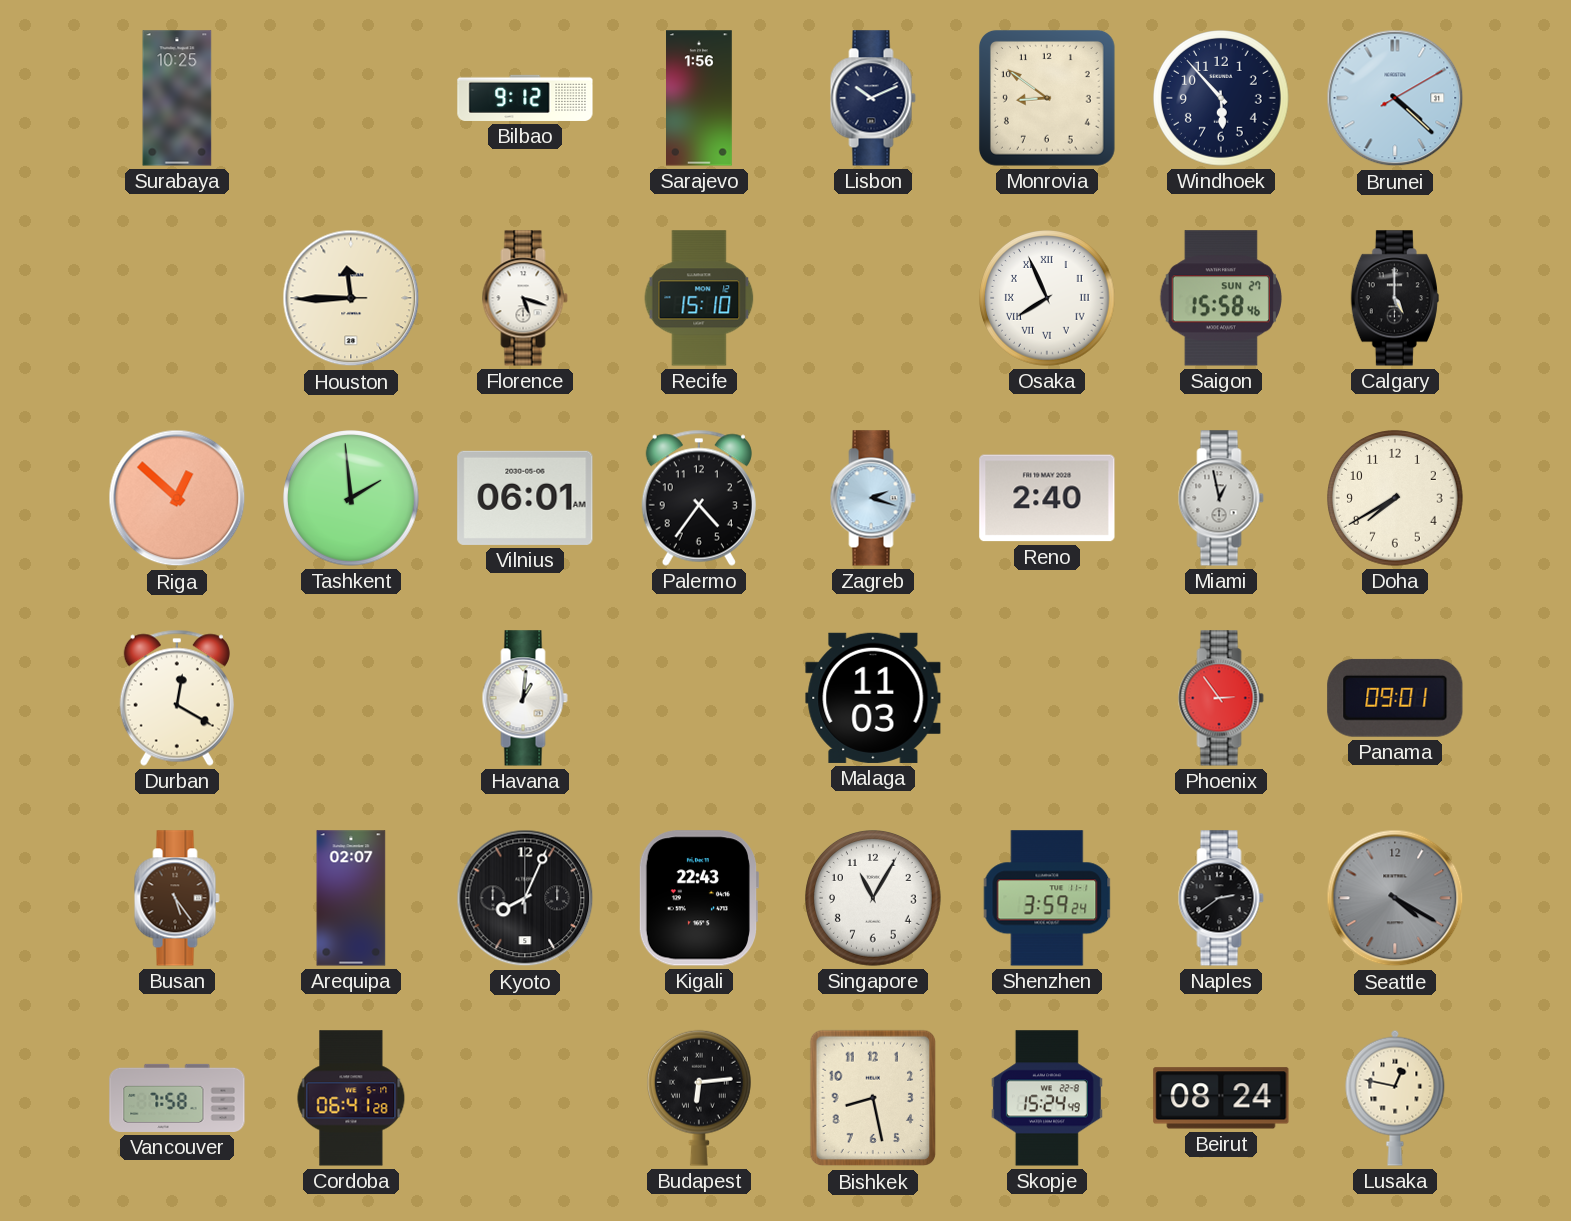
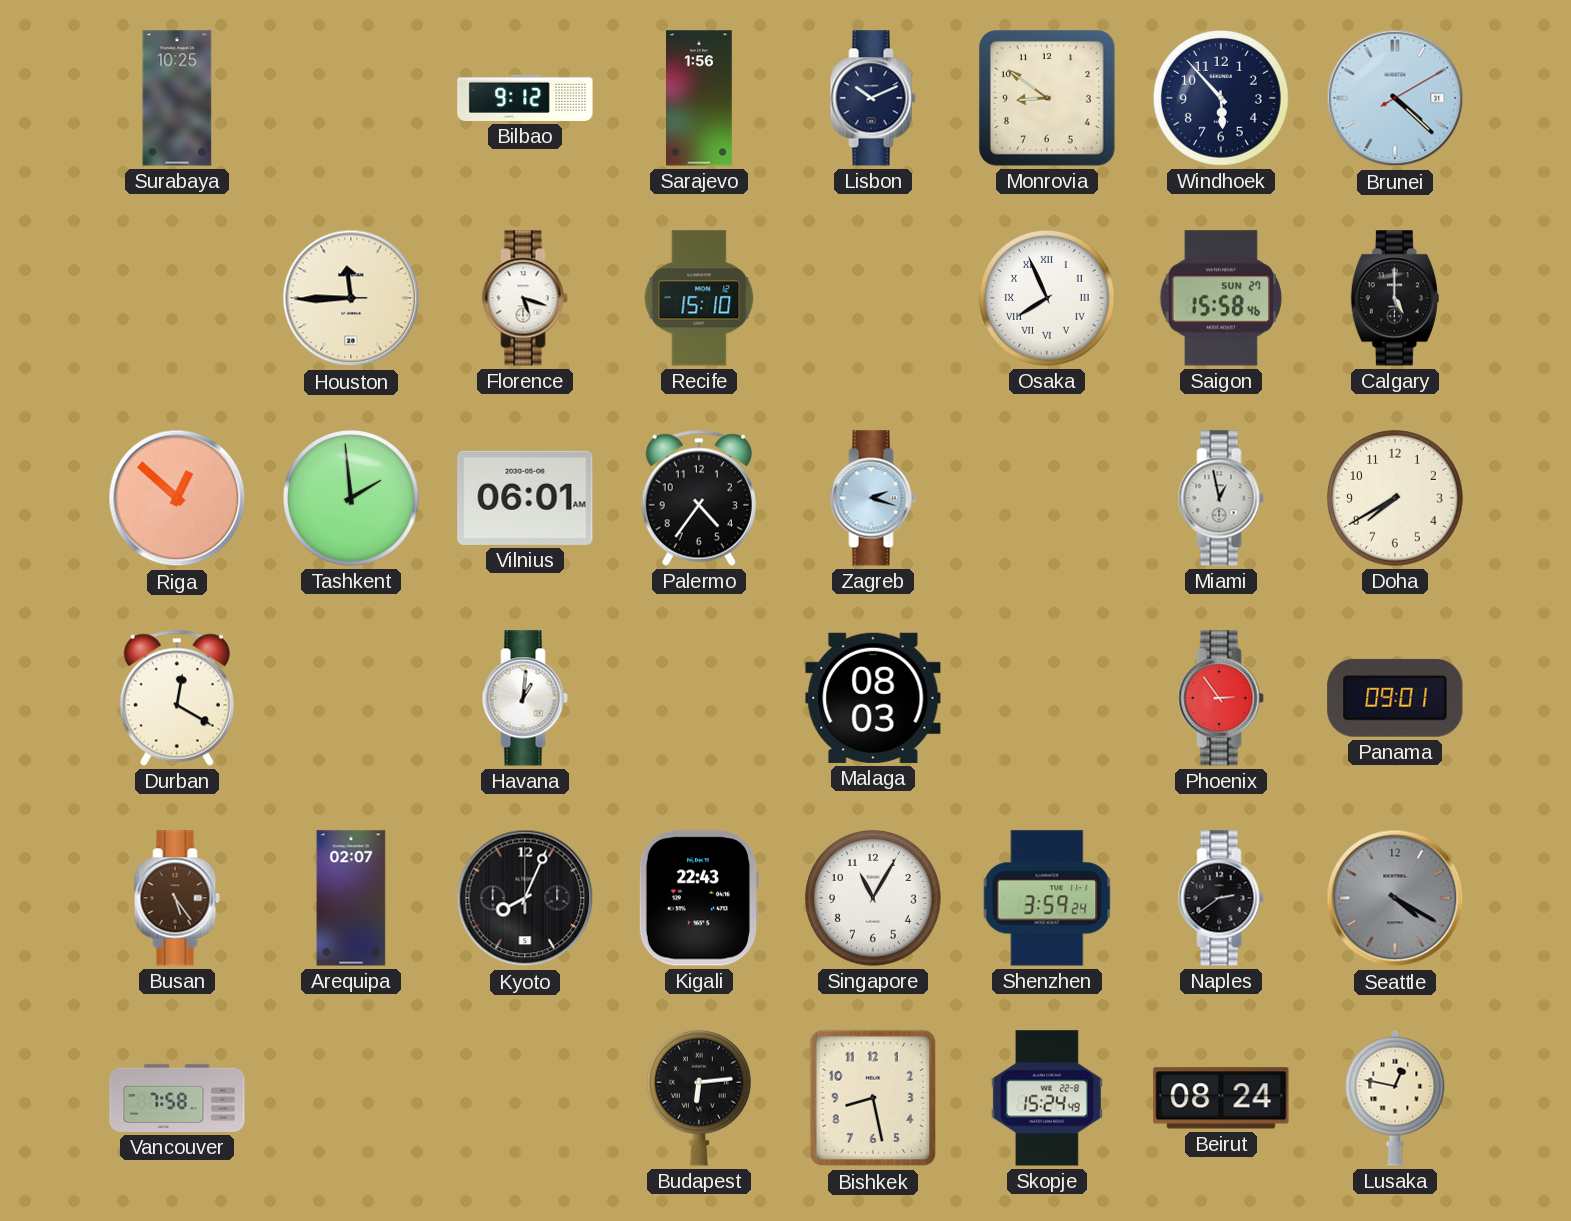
Reno: 2:40 -> none (1047, 498)
Malaga: 11:03 -> 08:03 (873, 698)
Cordoba: 06:41 -> none (351, 1098)
